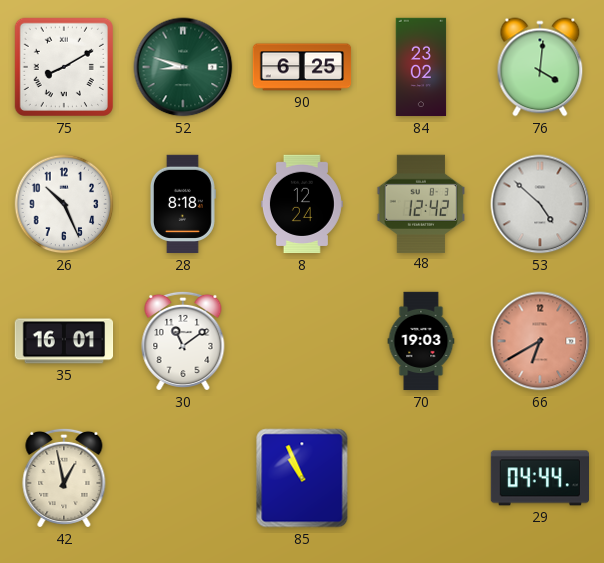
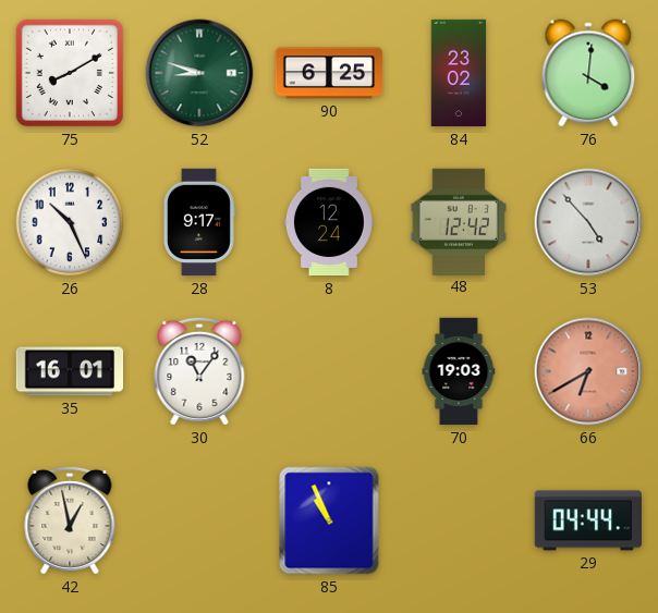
28: 8:18 -> 9:17 (198, 222)
53: 4:52 -> 4:53 (588, 222)
30: 11:09 -> 11:06 (199, 371)
